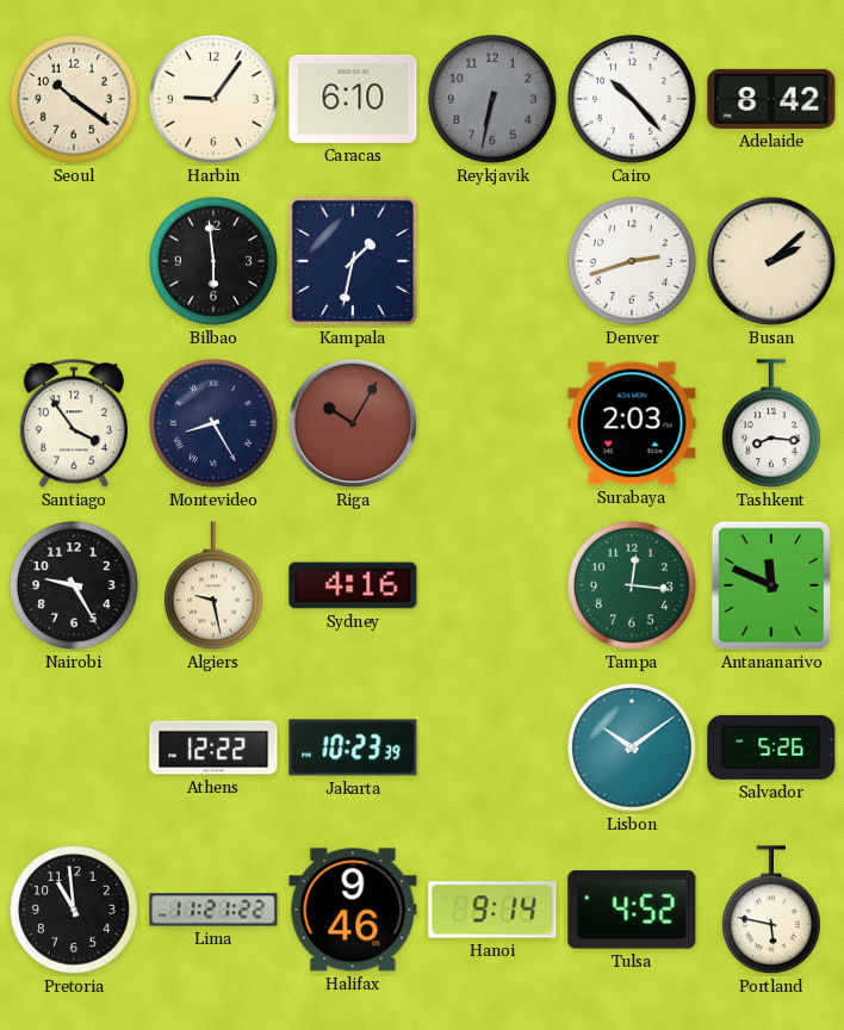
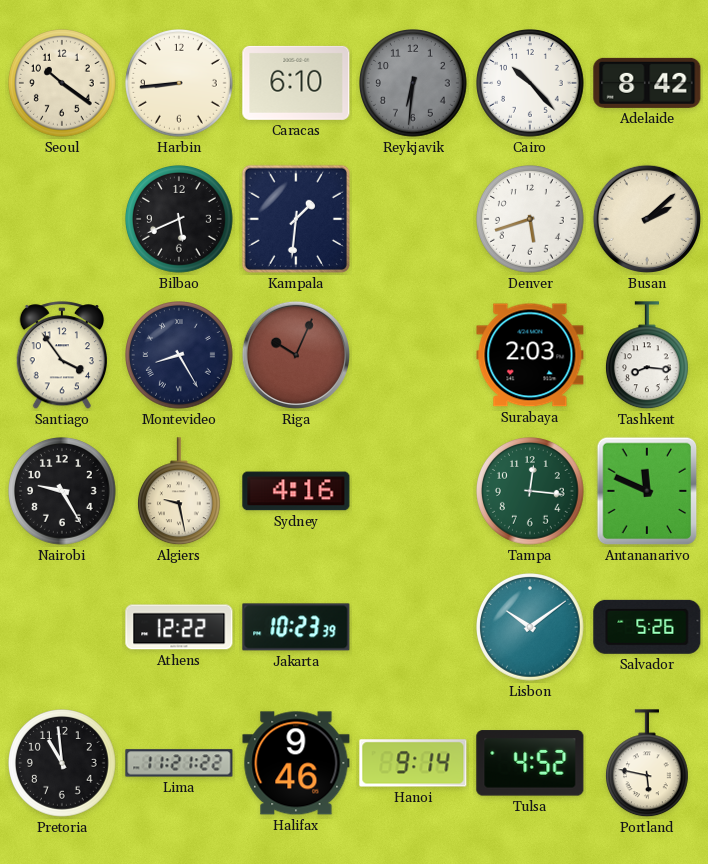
Harbin: 9:06 -> 8:44 (180, 84)
Reykjavik: 6:32 -> 6:31 (414, 84)
Bilbao: 5:59 -> 5:41 (180, 220)
Kampala: 1:32 -> 1:31 (296, 219)
Denver: 2:42 -> 5:42 (531, 220)
Riga: 10:05 -> 10:04 (296, 355)
